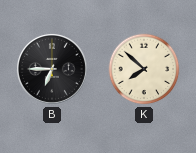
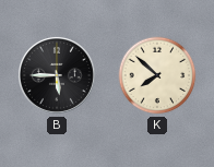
B: 6:45 -> 5:45 (57, 75)
